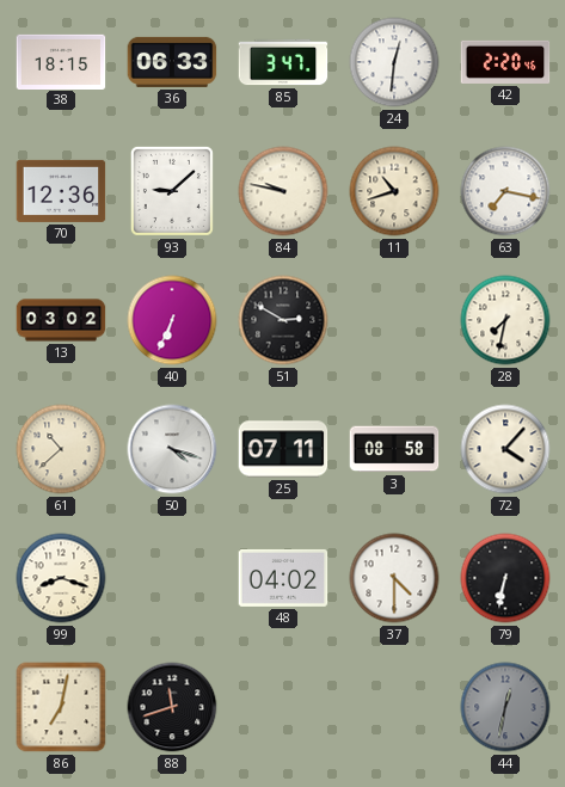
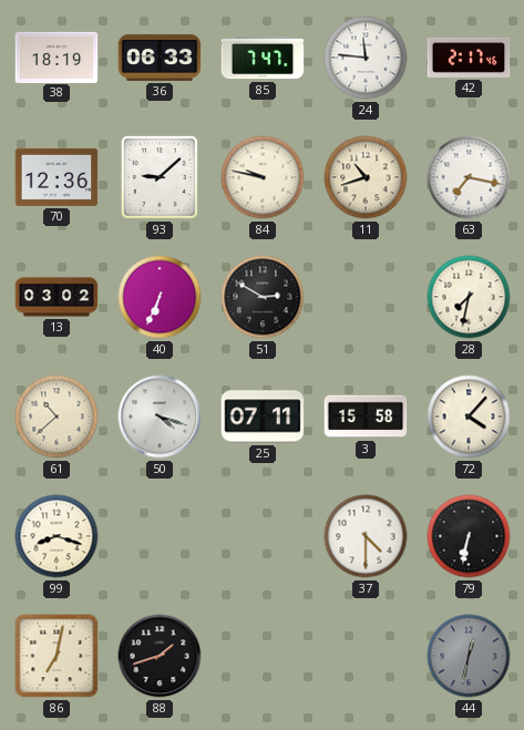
38: 18:15 -> 18:19 (56, 56)
85: 3:47 -> 7:47 (263, 58)
24: 12:31 -> 11:46 (366, 58)
42: 2:20 -> 2:17 (469, 58)
3: 08:58 -> 15:58 (366, 417)
48: 04:02 -> none (283, 578)
88: 11:42 -> 1:42 (160, 656)
